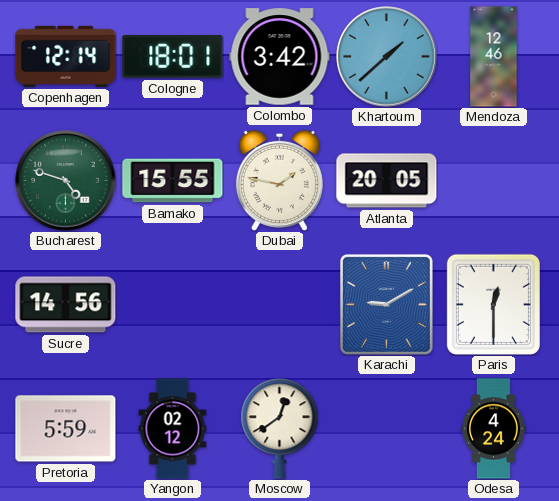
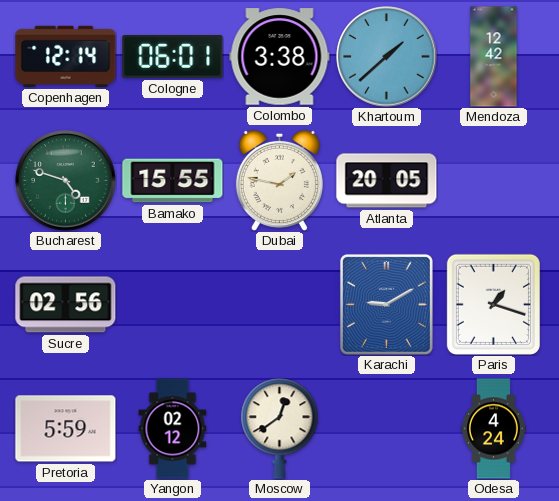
Cologne: 18:01 -> 06:01 (173, 57)
Colombo: 3:42 -> 3:38 (280, 57)
Mendoza: 12:46 -> 12:42 (494, 57)
Sucre: 14:56 -> 02:56 (66, 305)
Paris: 12:30 -> 1:18 (493, 304)
